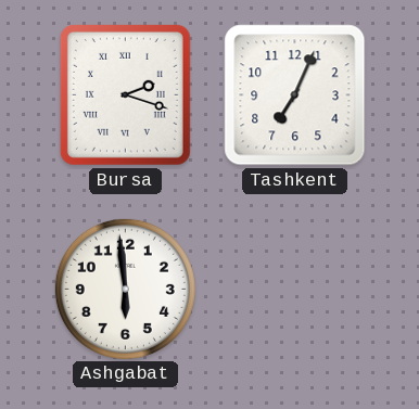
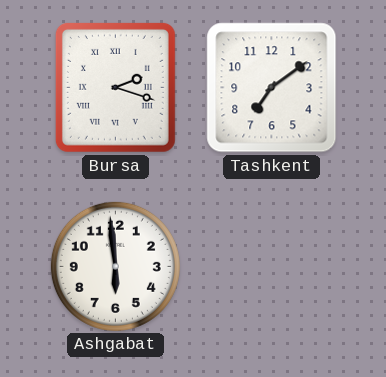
Tashkent: 7:04 -> 7:09 (272, 88)
